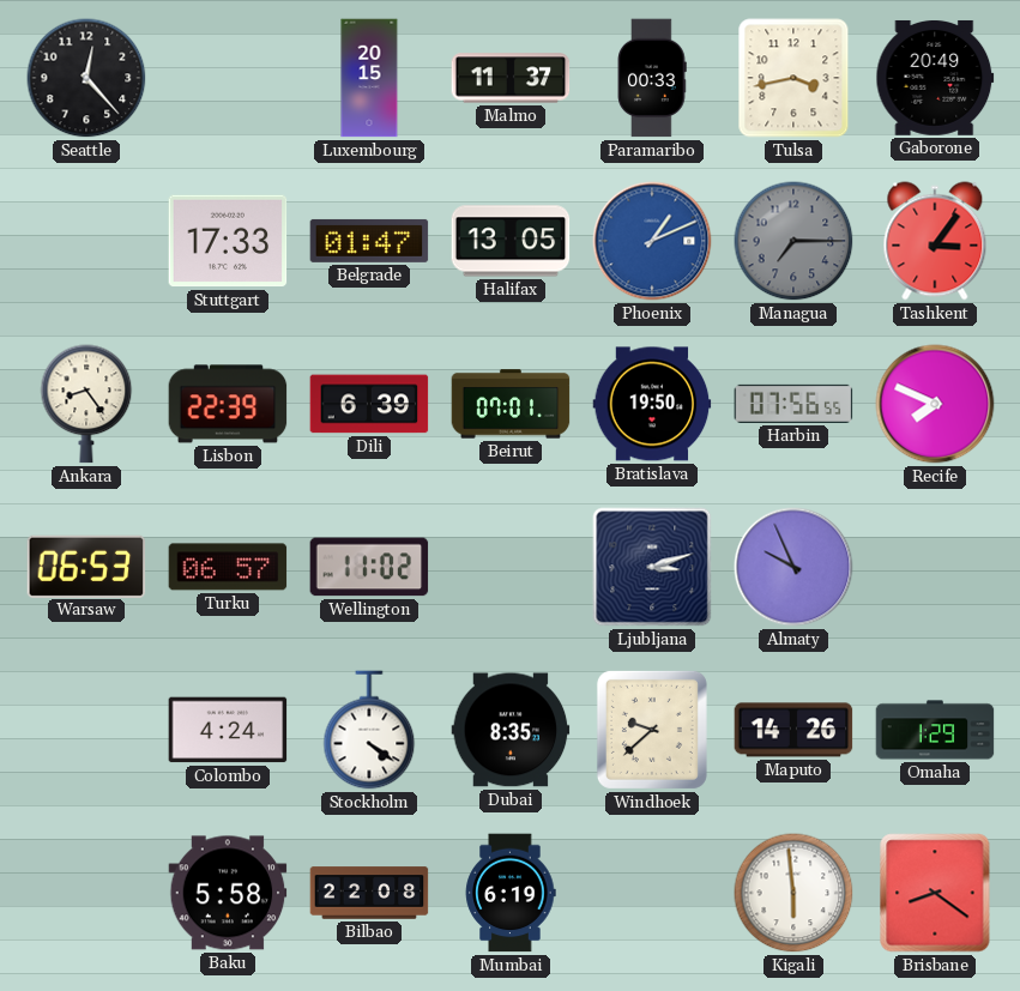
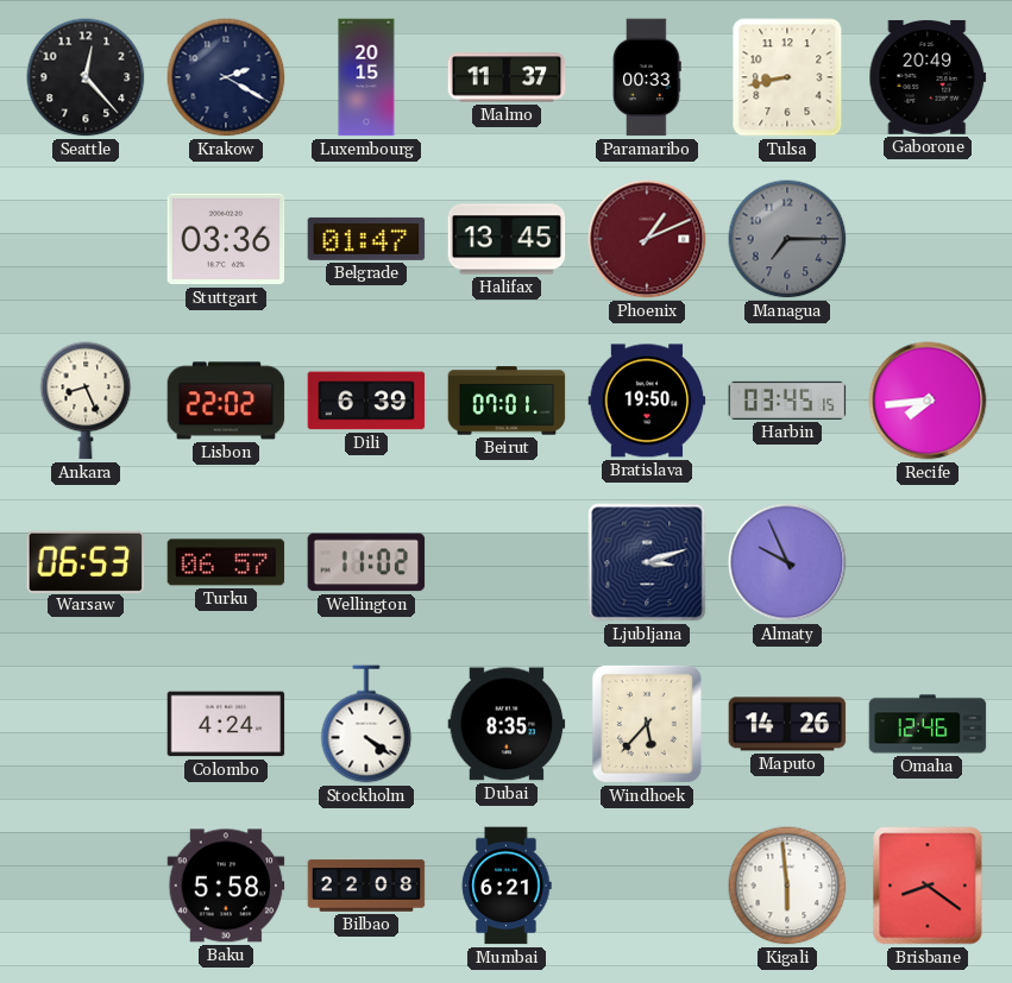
Krakow: none -> 2:20 (226, 77)
Tulsa: 3:43 -> 8:43 (787, 77)
Stuttgart: 17:33 -> 03:36 (226, 239)
Halifax: 13:05 -> 13:45 (507, 239)
Phoenix dial: blue -> burgundy (647, 239)
Tashkent: 3:06 -> none (935, 241)
Ankara: 8:24 -> 8:26 (86, 401)
Lisbon: 22:39 -> 22:02 (226, 401)
Harbin: 07:56 -> 03:45 (787, 401)
Recife: 7:49 -> 7:44 (928, 401)
Windhoek: 9:38 -> 5:37 (647, 724)
Omaha: 1:29 -> 12:46 (928, 724)
Mumbai: 6:19 -> 6:21 (507, 886)
